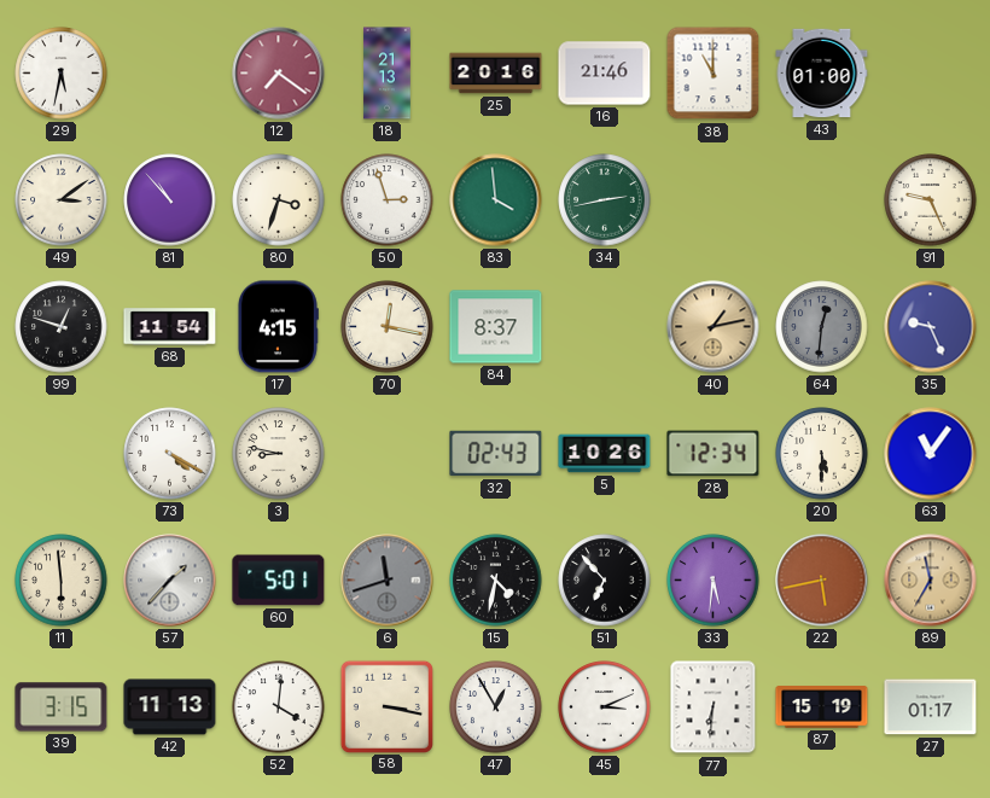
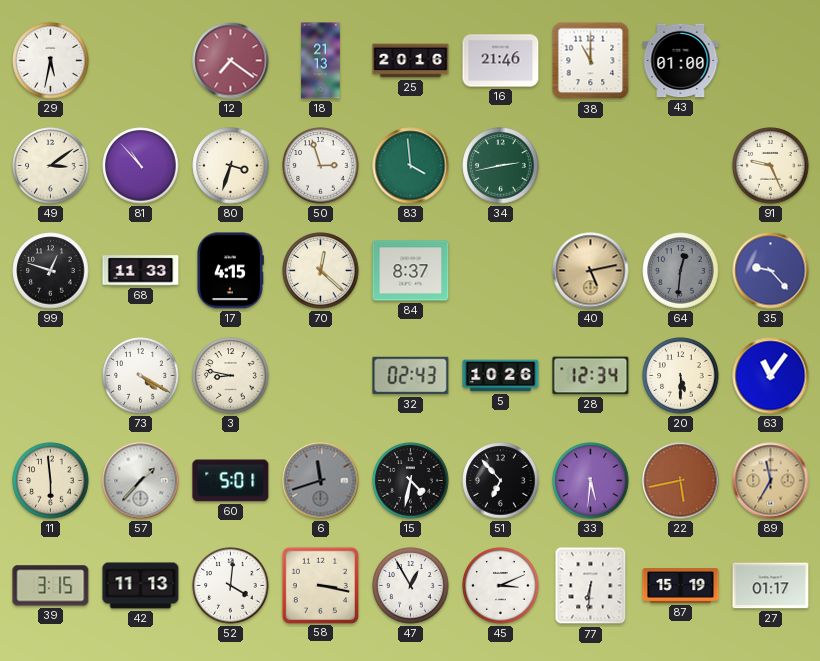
68: 11:54 -> 11:33 (141, 271)
70: 12:17 -> 12:22 (321, 271)
40: 1:13 -> 5:13 (591, 271)
35: 9:26 -> 9:23 (771, 271)
